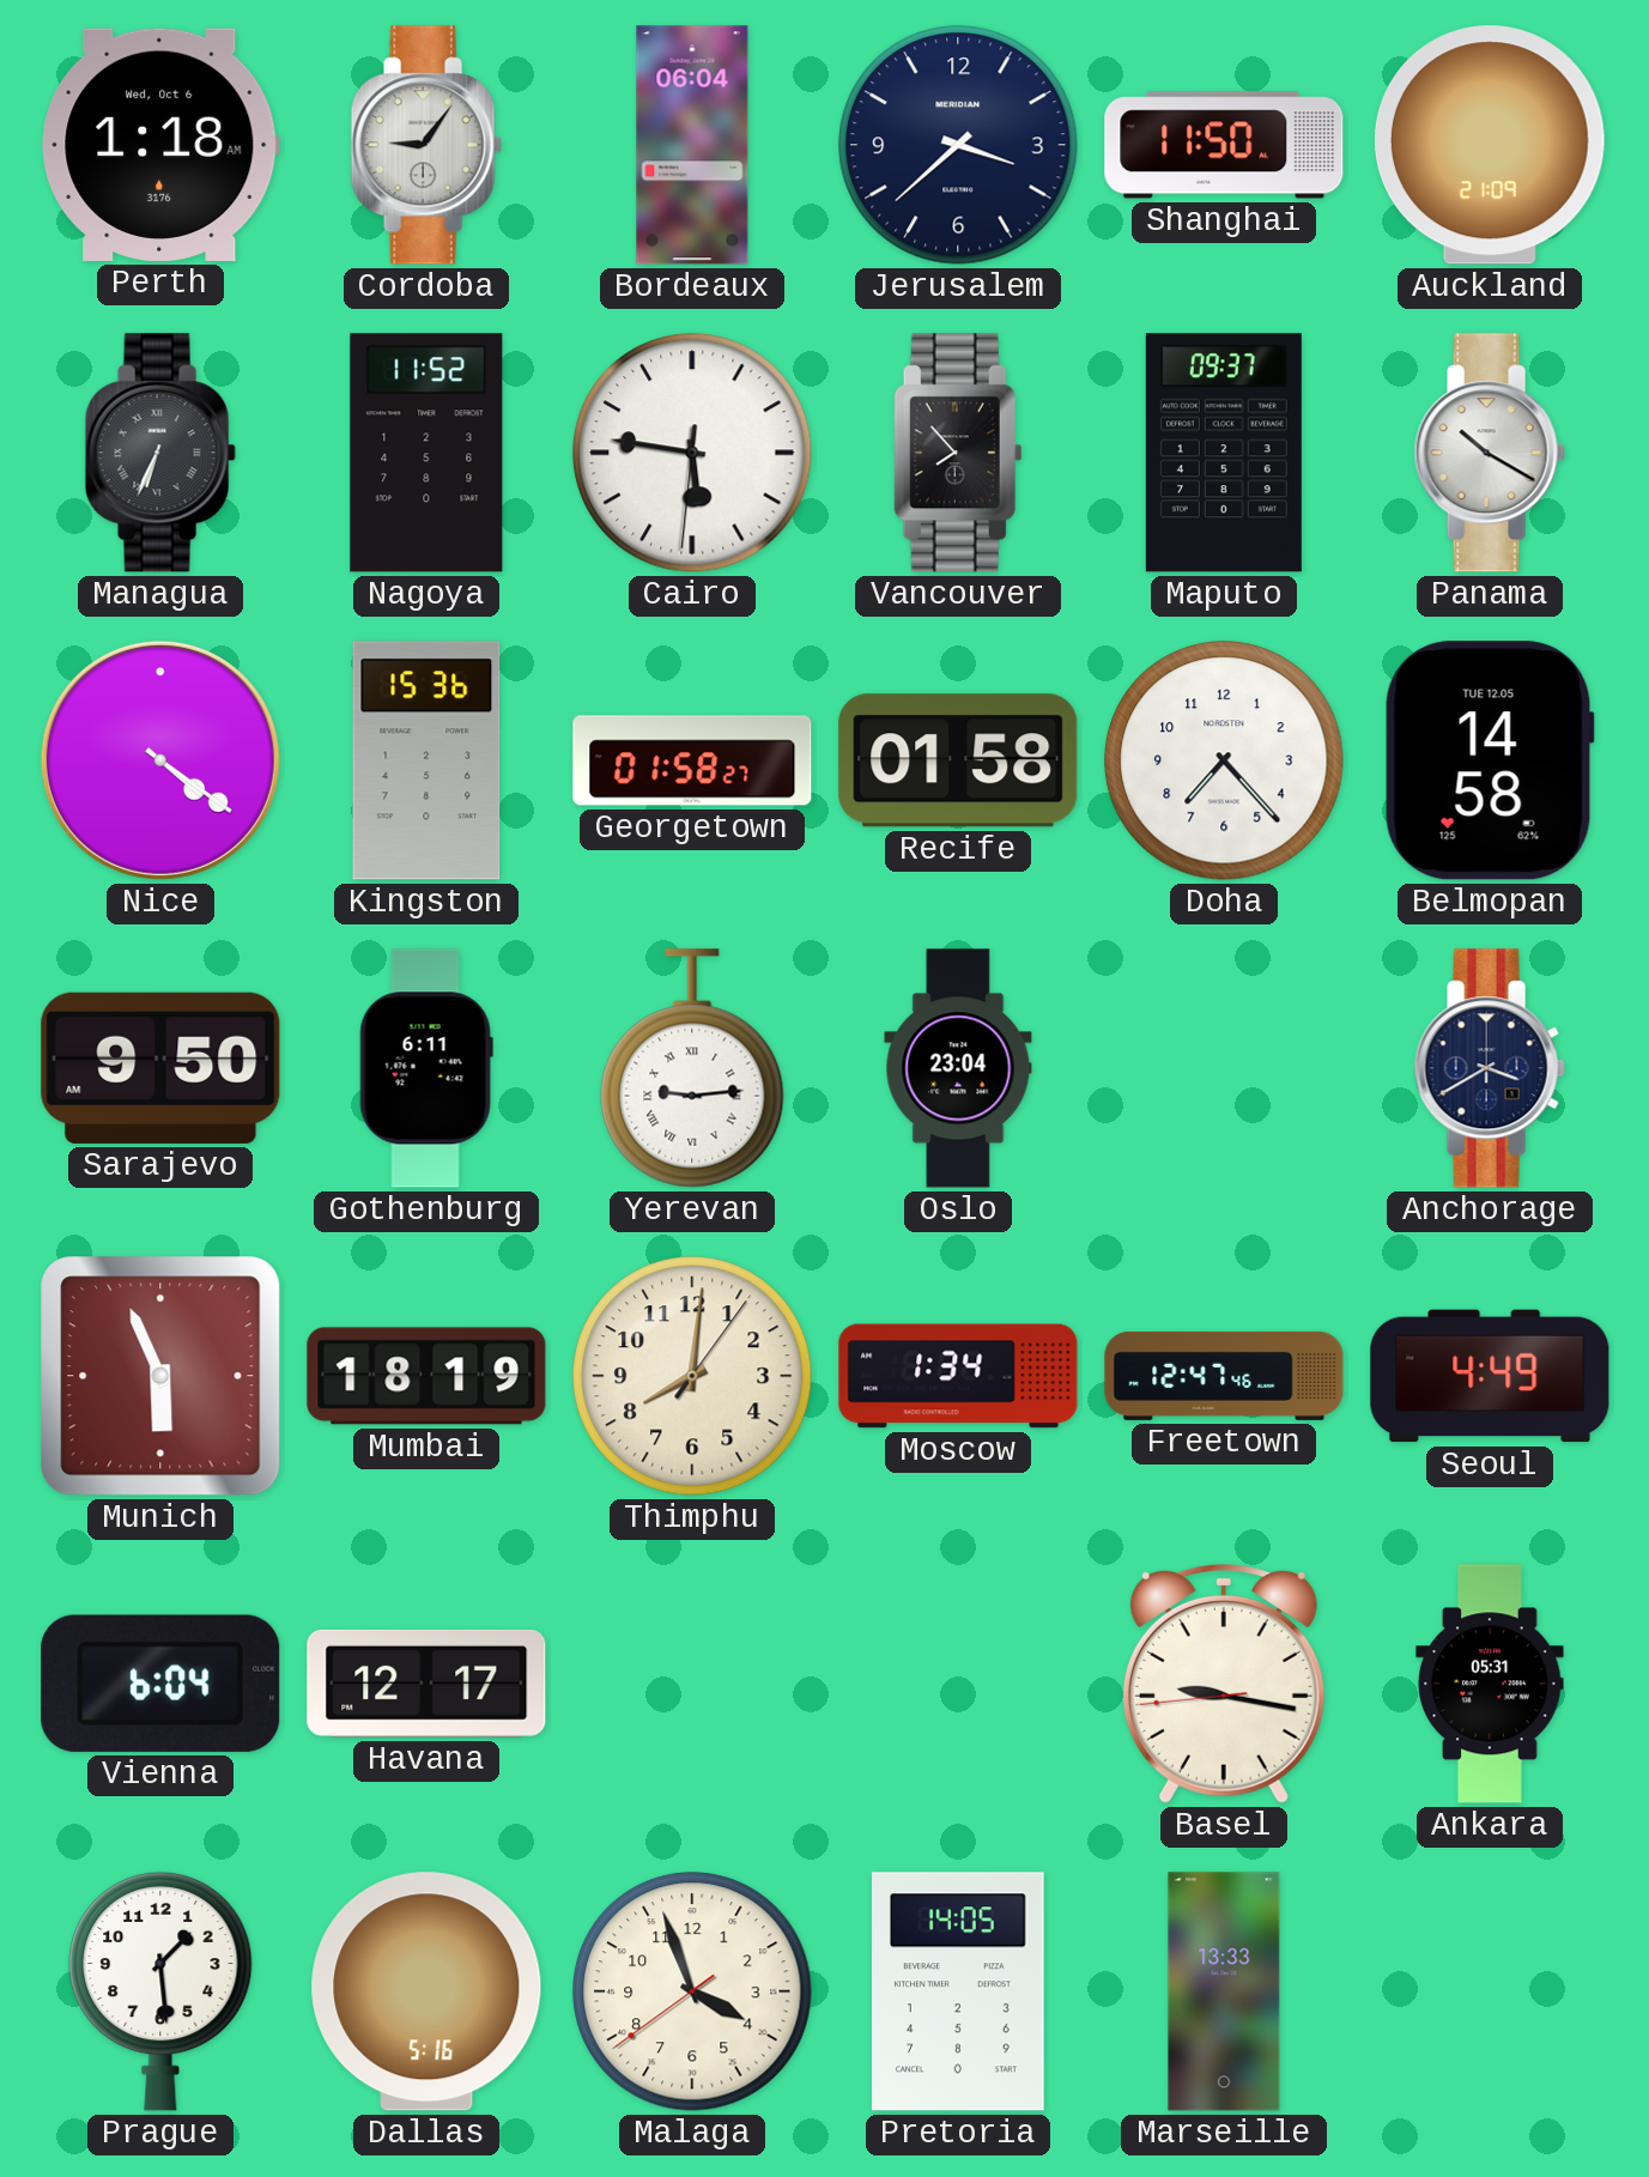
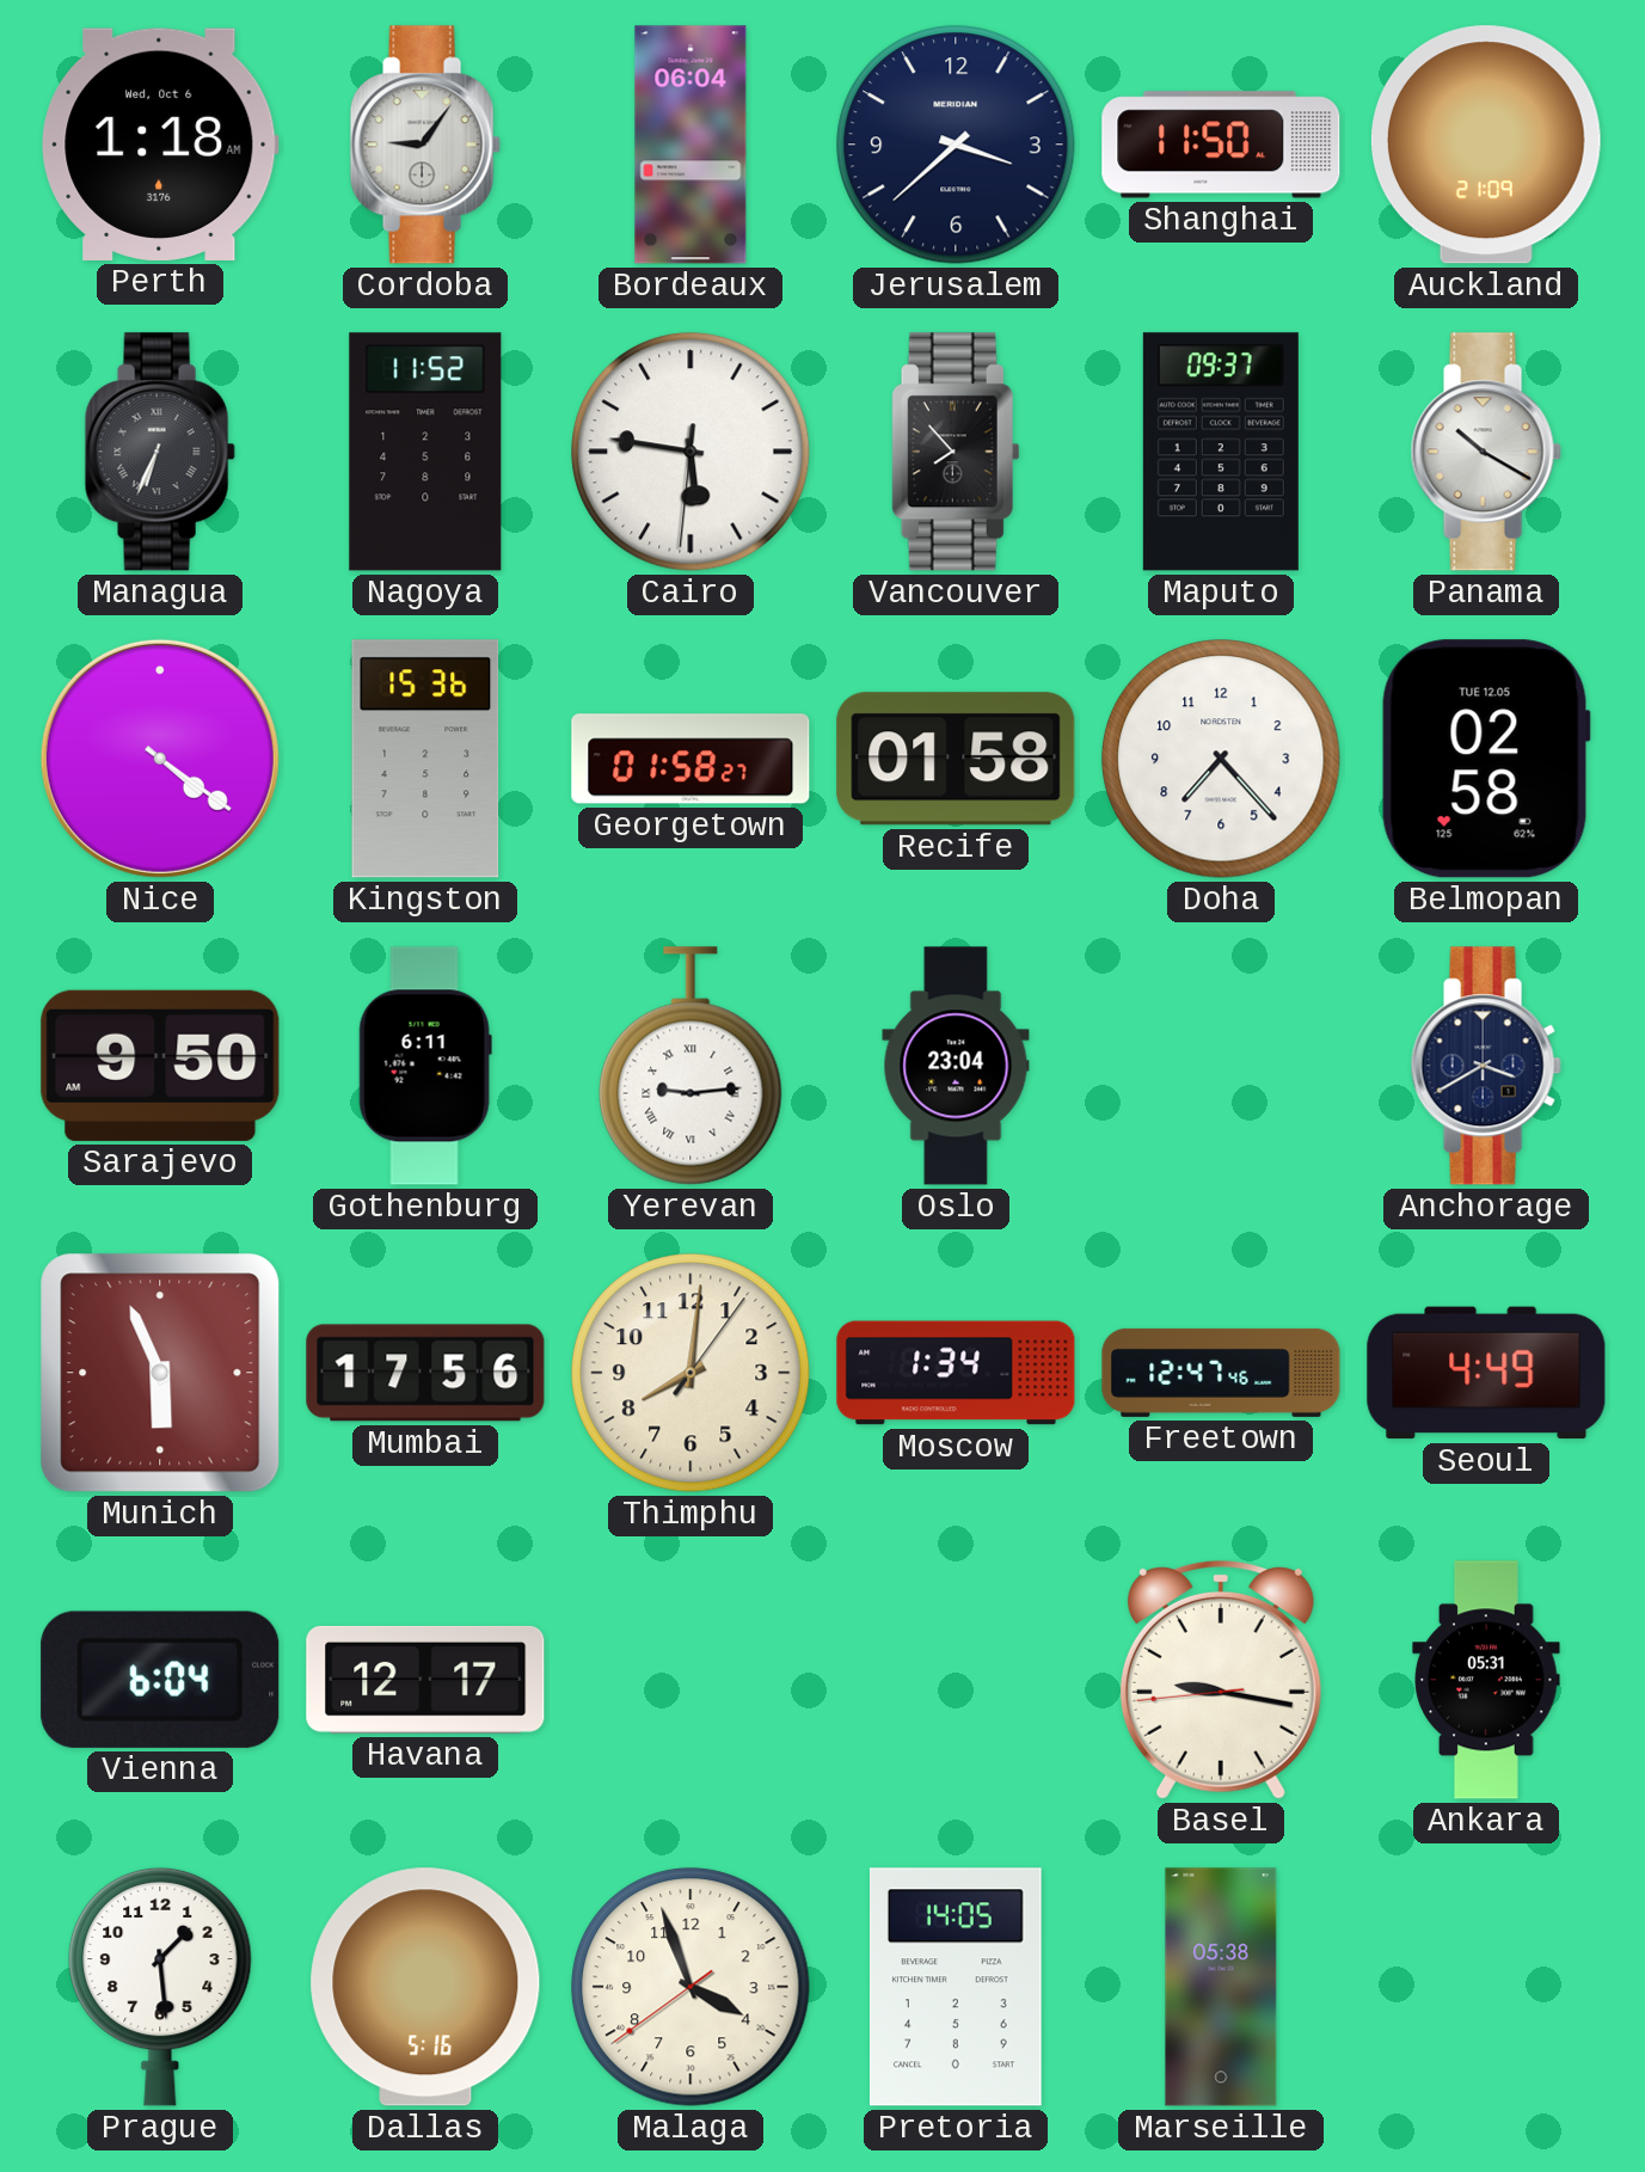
Belmopan: 14:58 -> 02:58 (1486, 759)
Mumbai: 18:19 -> 17:56 (425, 1373)
Marseille: 13:33 -> 05:38 (1221, 1987)
